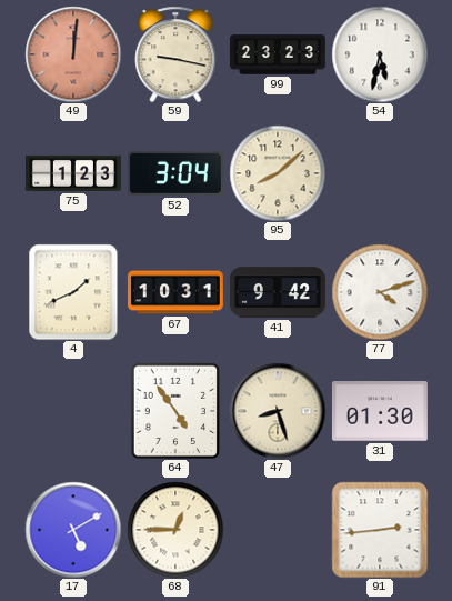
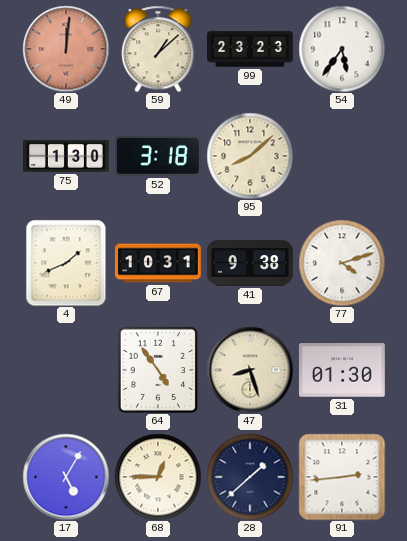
59: 9:17 -> 1:08 (158, 49)
54: 5:32 -> 5:36 (342, 49)
75: 1:23 -> 1:30 (67, 156)
52: 3:04 -> 3:18 (158, 156)
41: 9:42 -> 9:38 (250, 263)
17: 5:10 -> 5:05 (66, 477)
28: none -> 1:38 (250, 477)
